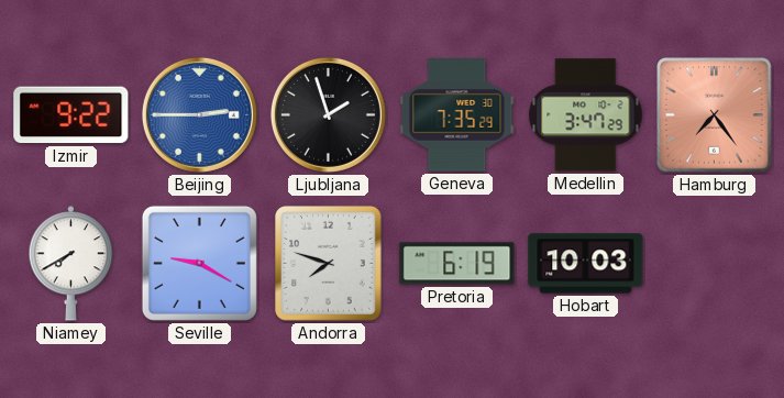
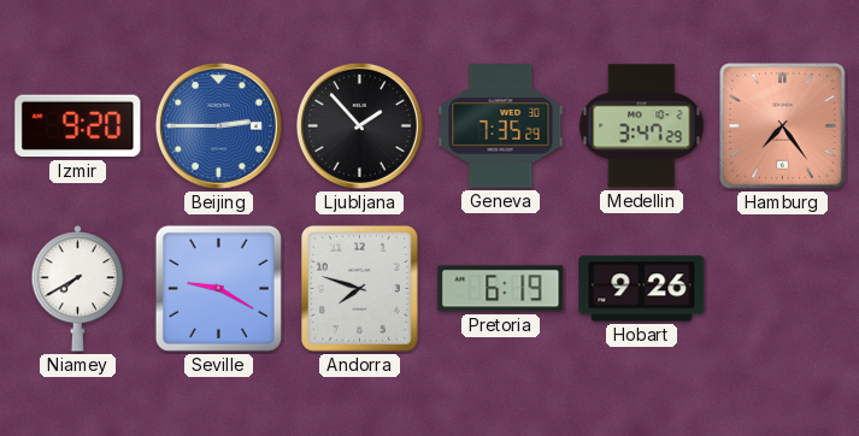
Izmir: 9:22 -> 9:20 (78, 126)
Ljubljana: 1:57 -> 1:53 (359, 125)
Hobart: 10:03 -> 9:26 (642, 289)
